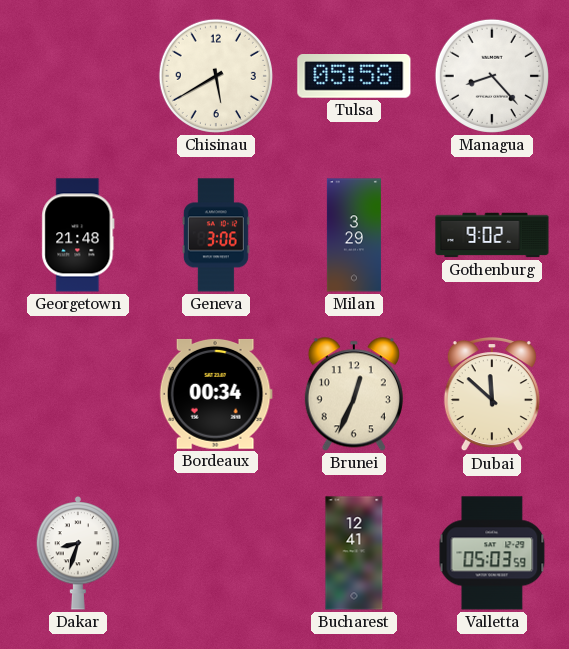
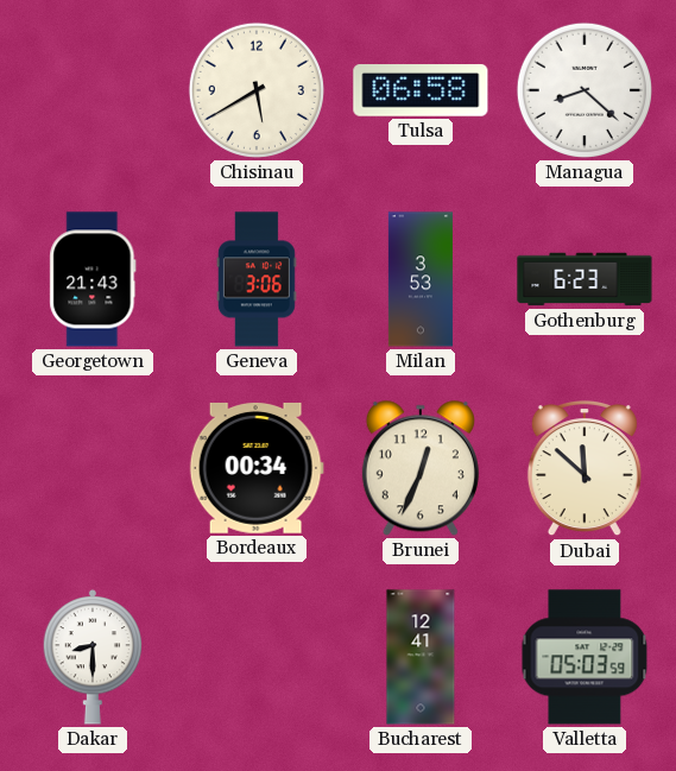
Tulsa: 05:58 -> 06:58 (421, 91)
Managua: 8:23 -> 8:22 (585, 90)
Georgetown: 21:48 -> 21:43 (93, 279)
Milan: 3:29 -> 3:53 (421, 279)
Gothenburg: 9:02 -> 6:23 (585, 279)
Dakar: 8:33 -> 8:30 (93, 657)
